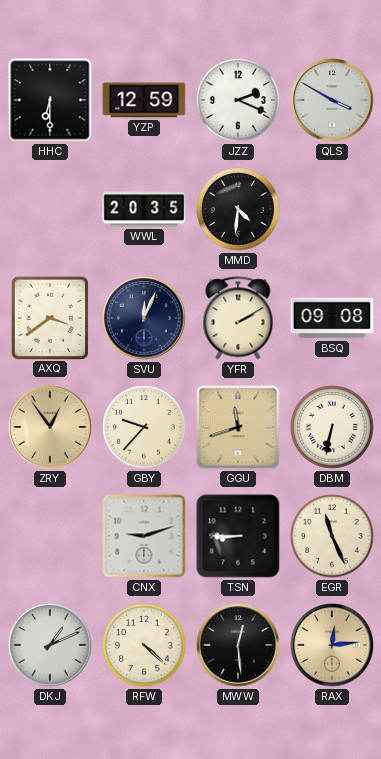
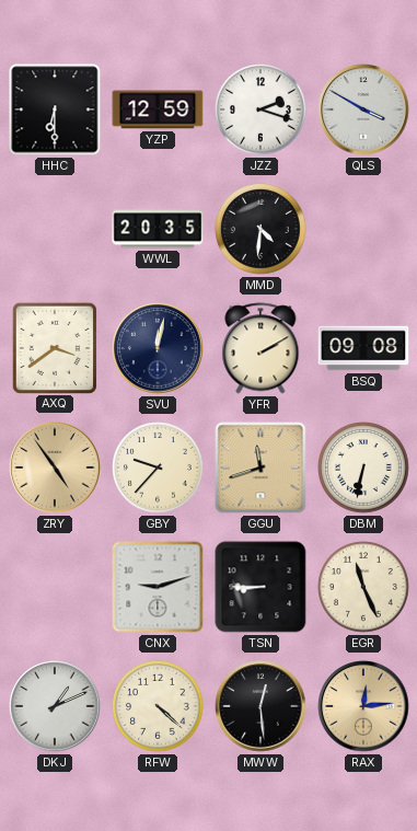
JZZ: 2:19 -> 2:18 (262, 111)
SVU: 12:04 -> 12:02 (158, 348)
ZRY: 12:54 -> 4:54 (55, 468)
